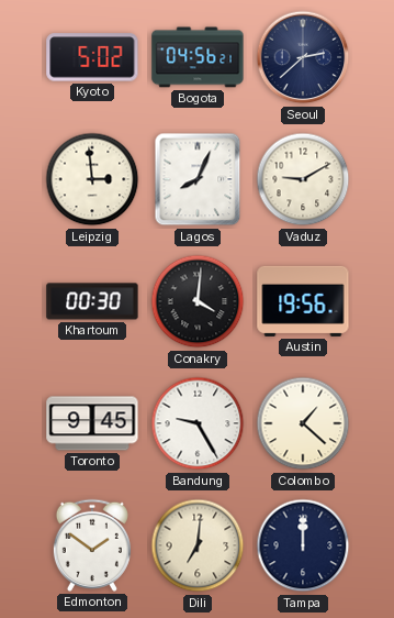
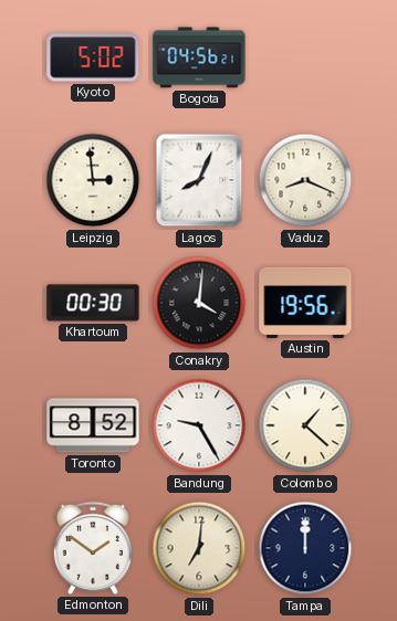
Seoul: 2:38 -> none (303, 57)
Vaduz: 9:10 -> 8:19 (305, 180)
Toronto: 9:45 -> 8:52 (93, 425)
